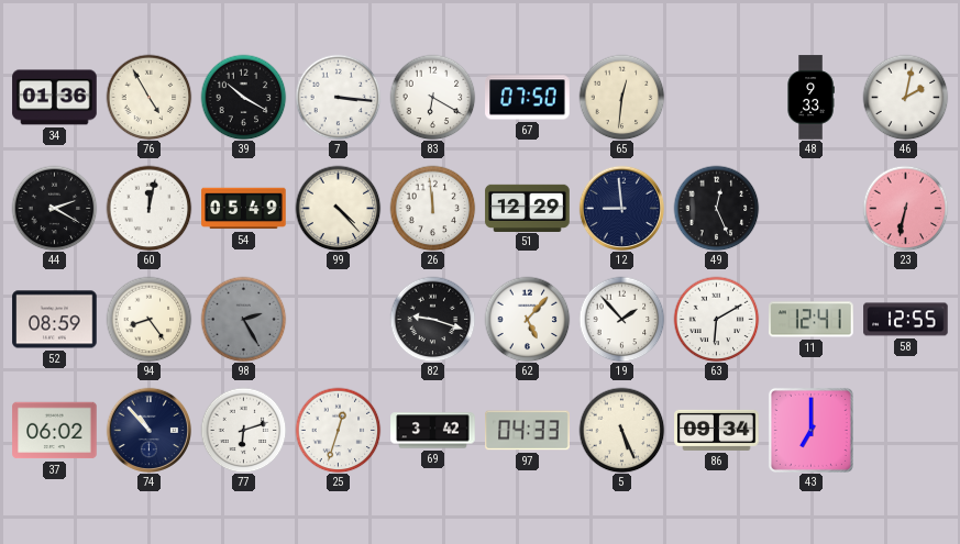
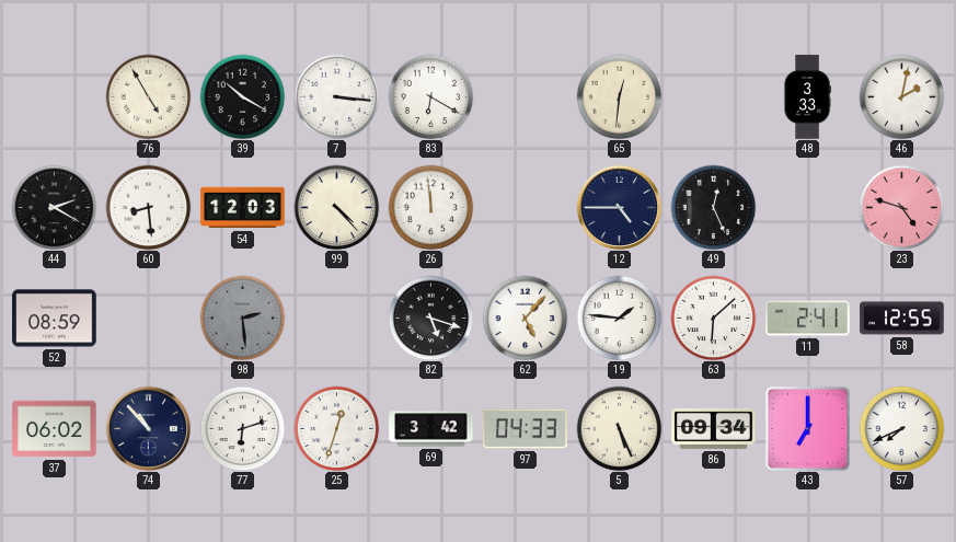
34: 01:36 -> none (55, 98)
67: 07:50 -> none (528, 98)
48: 9:33 -> 3:33 (807, 97)
60: 12:02 -> 8:29 (148, 207)
54: 05:49 -> 12:03 (243, 208)
51: 12:29 -> none (528, 208)
12: 8:59 -> 4:45 (619, 207)
23: 6:32 -> 4:48 (901, 207)
94: 8:24 -> none (148, 319)
98: 2:25 -> 2:29 (242, 318)
82: 9:18 -> 5:18 (430, 318)
19: 1:53 -> 1:46 (619, 318)
63: 6:10 -> 6:08 (713, 318)
11: 12:41 -> 2:41 (808, 319)
57: none -> 7:41 (901, 428)
